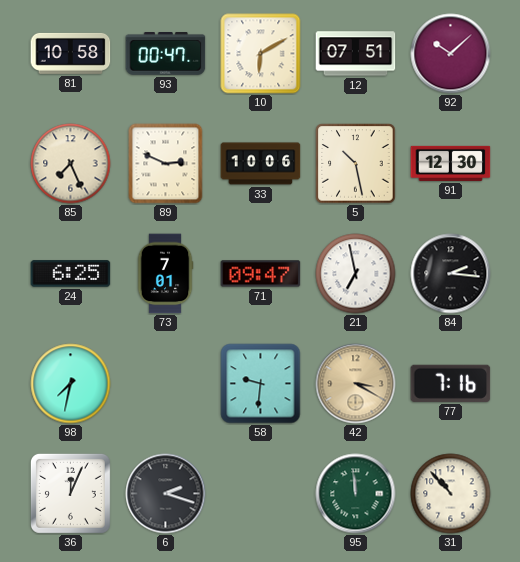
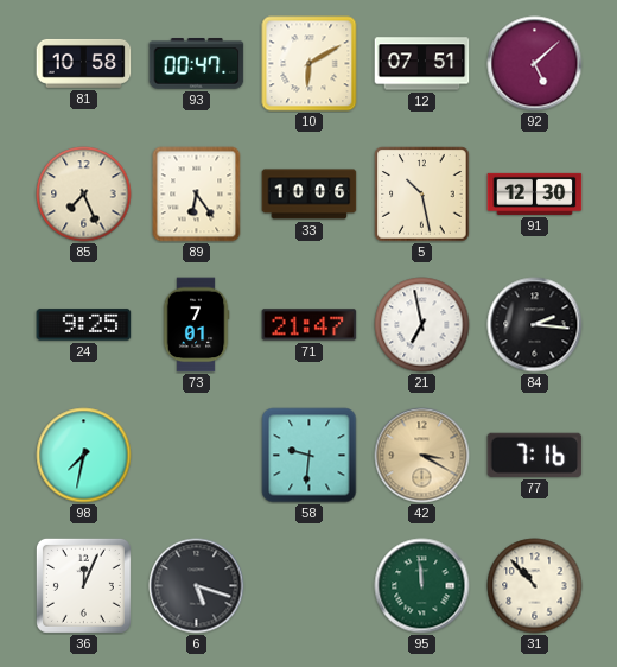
92: 10:08 -> 5:08 (535, 64)
89: 2:49 -> 6:24 (197, 195)
24: 6:25 -> 9:25 (84, 325)
71: 09:47 -> 21:47 (310, 325)
6: 2:18 -> 5:18 (197, 586)
